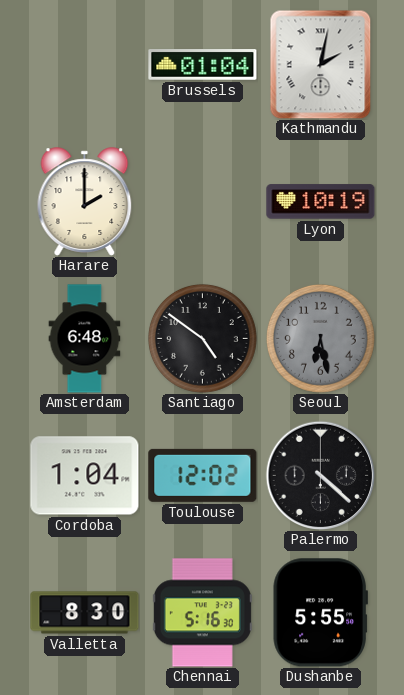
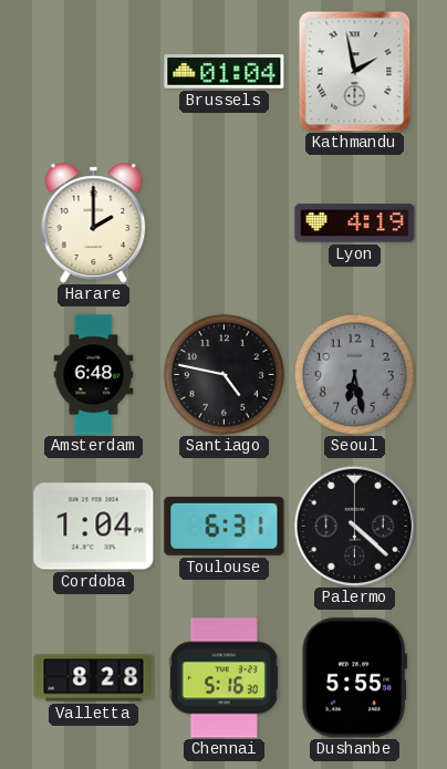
Kathmandu: 2:02 -> 1:58 (355, 71)
Lyon: 10:19 -> 4:19 (355, 224)
Santiago: 4:51 -> 4:47 (224, 374)
Toulouse: 12:02 -> 6:31 (225, 526)
Valletta: 8:30 -> 8:28 (94, 678)
